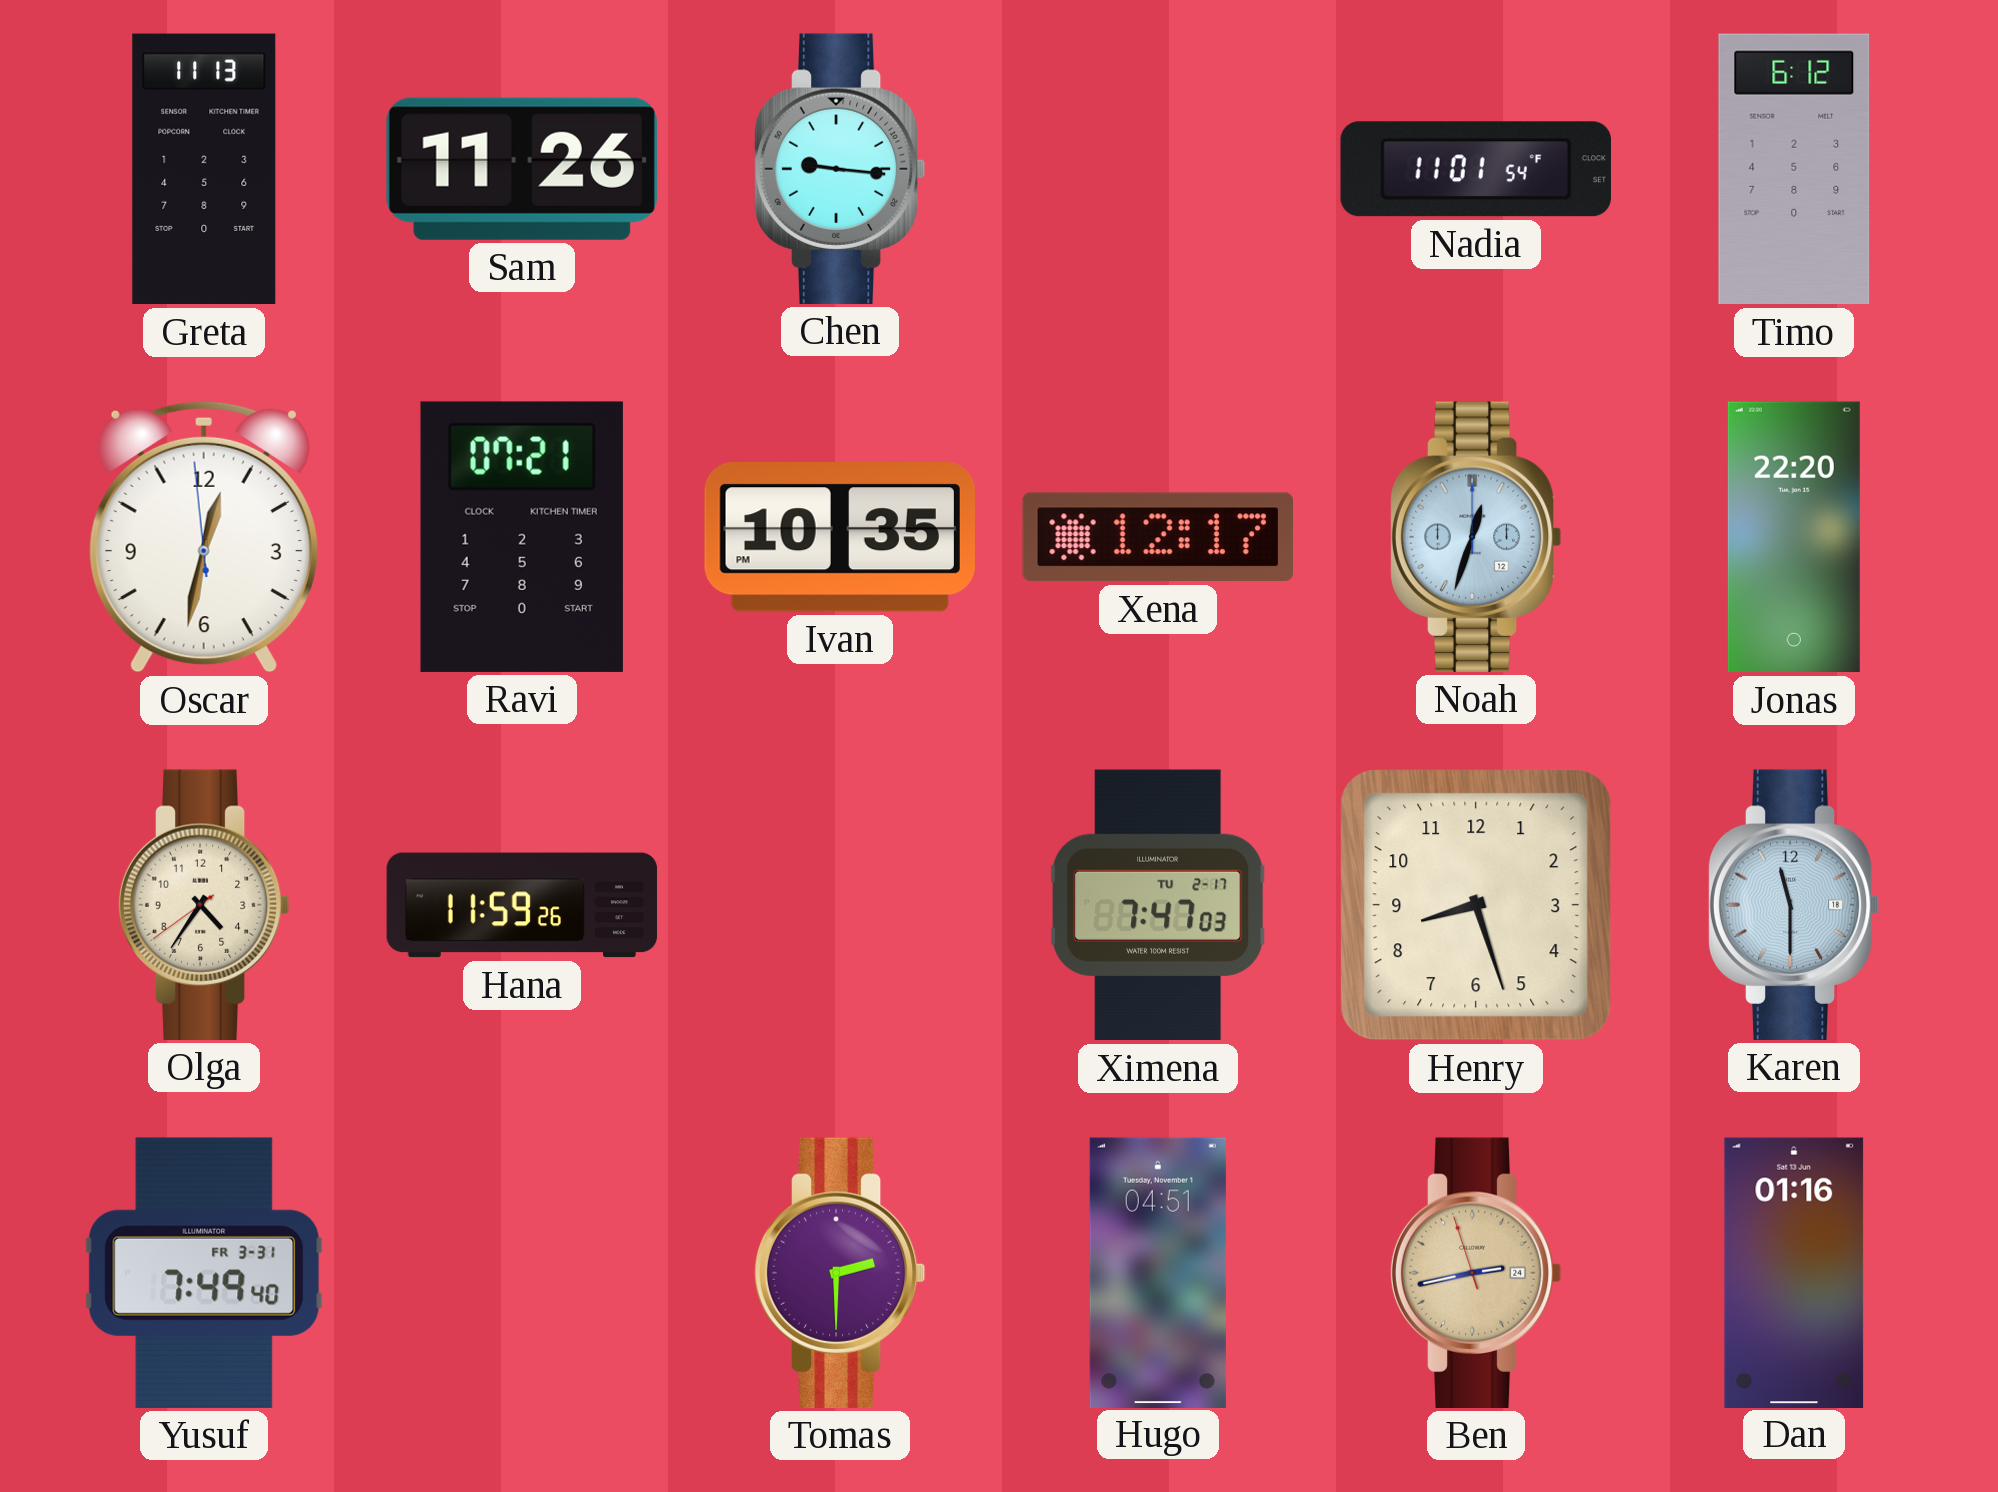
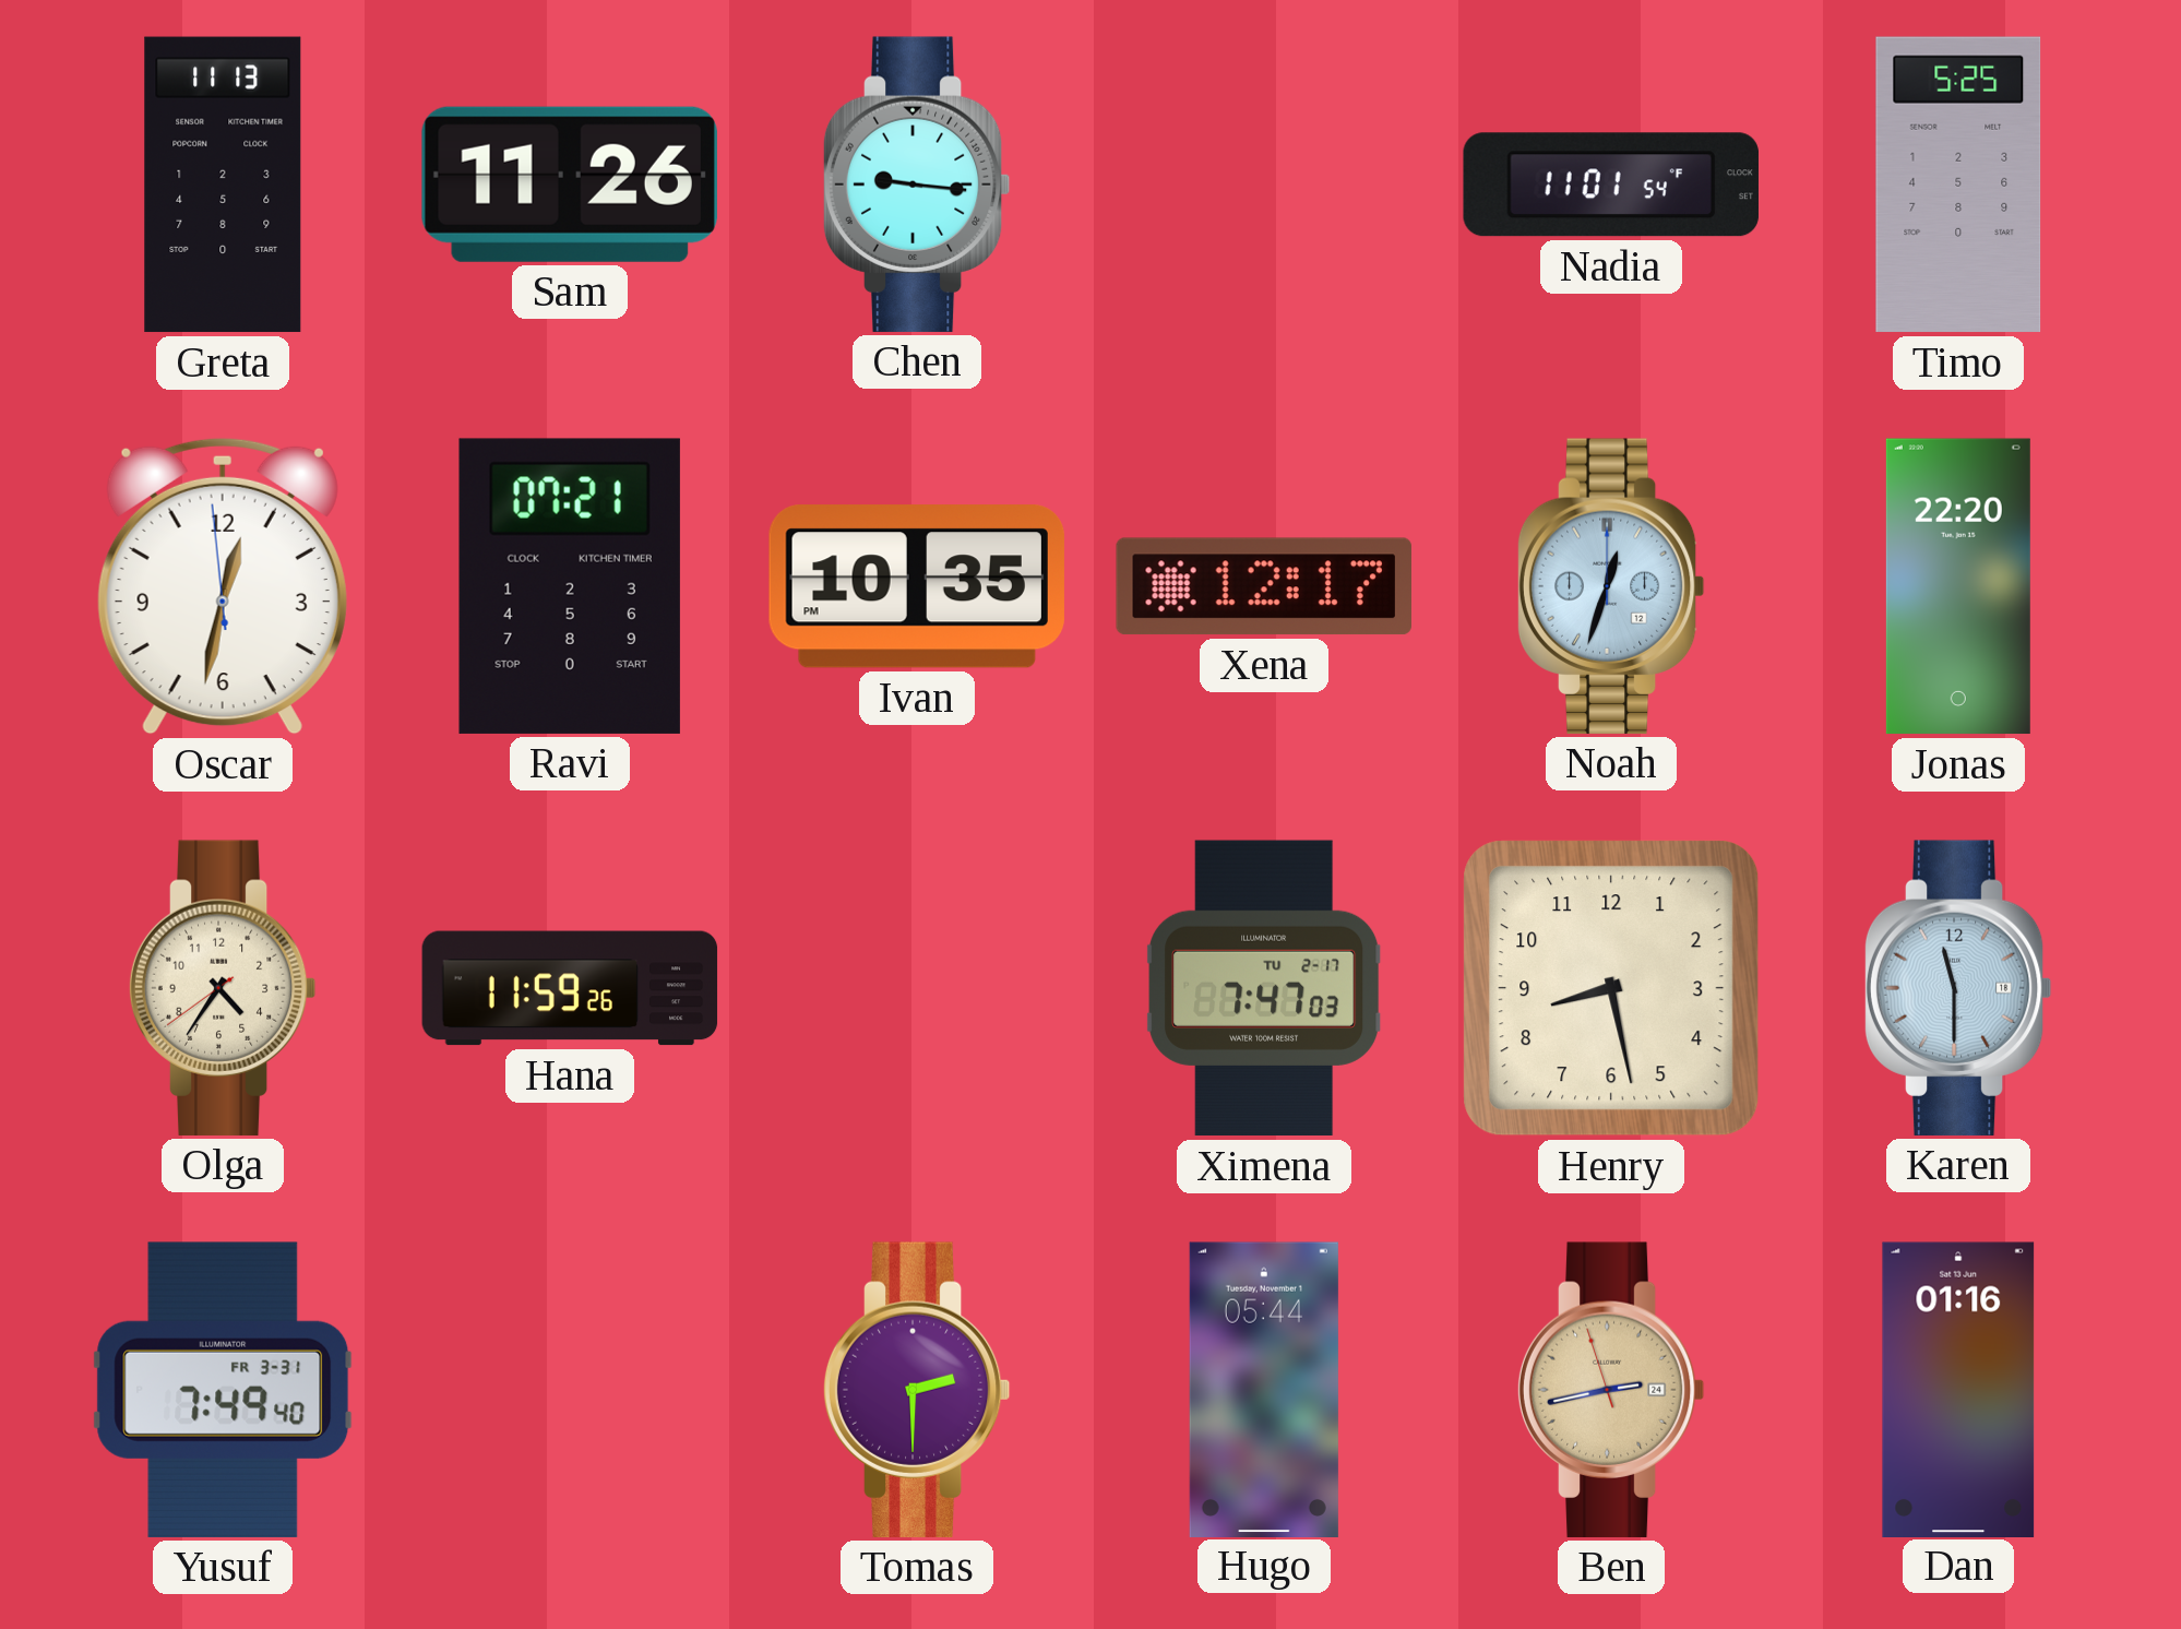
Timo: 6:12 -> 5:25 (1958, 185)
Henry: 8:27 -> 8:28 (1611, 988)
Hugo: 04:51 -> 05:44 (1264, 1389)
